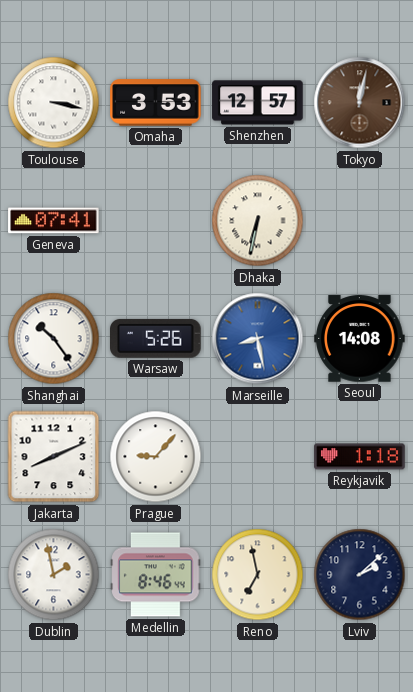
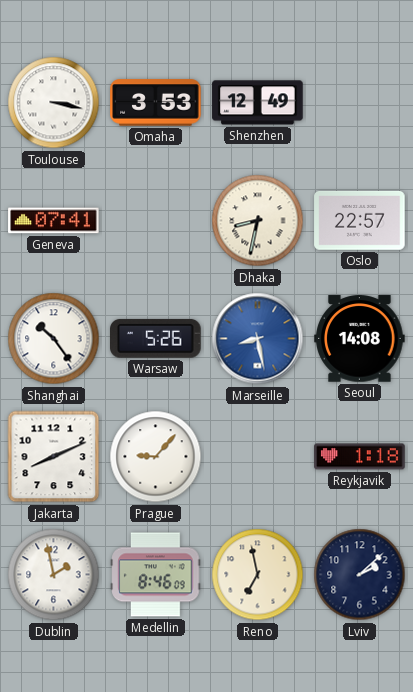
Shenzhen: 12:57 -> 12:49 (258, 103)
Tokyo: 12:02 -> none (360, 103)
Dhaka: 6:32 -> 8:32 (258, 221)
Oslo: none -> 22:57 (360, 221)
Medellin: 8:46:44 -> 8:46:09 (156, 575)
